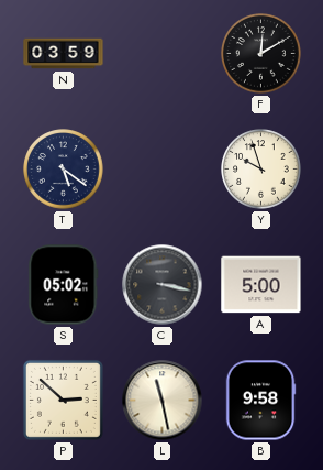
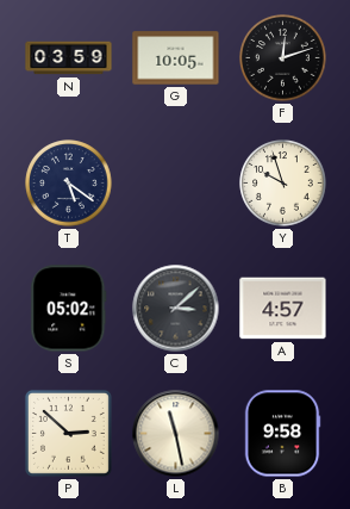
G: none -> 10:05 (176, 58)
F: 12:10 -> 12:12 (283, 58)
C: 3:17 -> 3:08 (176, 309)
A: 5:00 -> 4:57 (283, 309)
